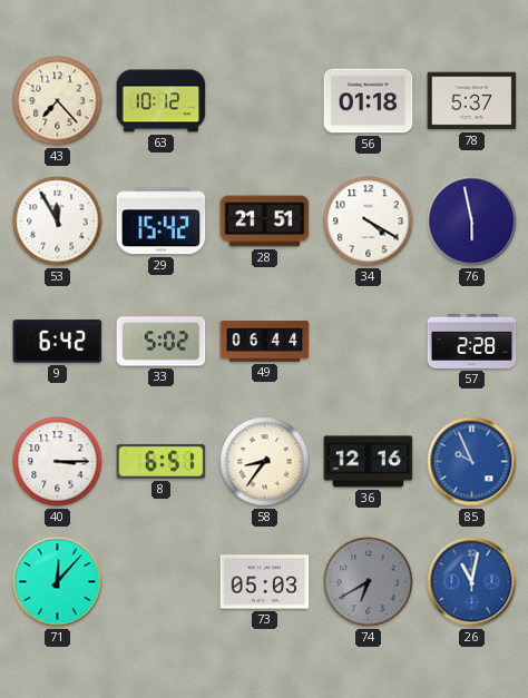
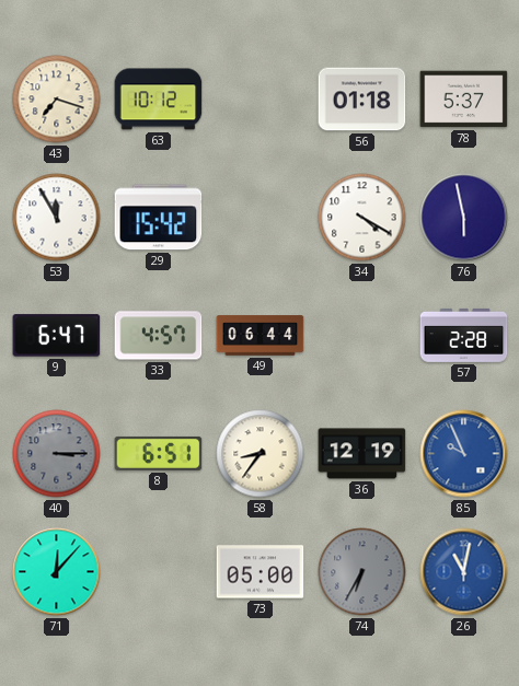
43: 7:23 -> 7:18 (57, 100)
28: 21:51 -> none (265, 222)
9: 6:42 -> 6:47 (57, 336)
33: 5:02 -> 4:57 (159, 336)
40 dial: white -> grey (57, 454)
36: 12:16 -> 12:19 (362, 454)
73: 05:03 -> 05:00 (261, 572)
74: 6:40 -> 6:35 (362, 572)
